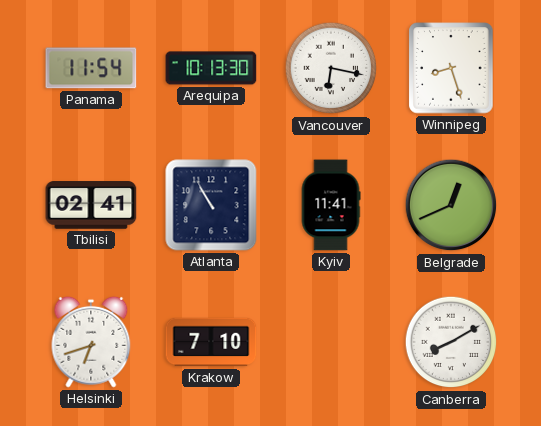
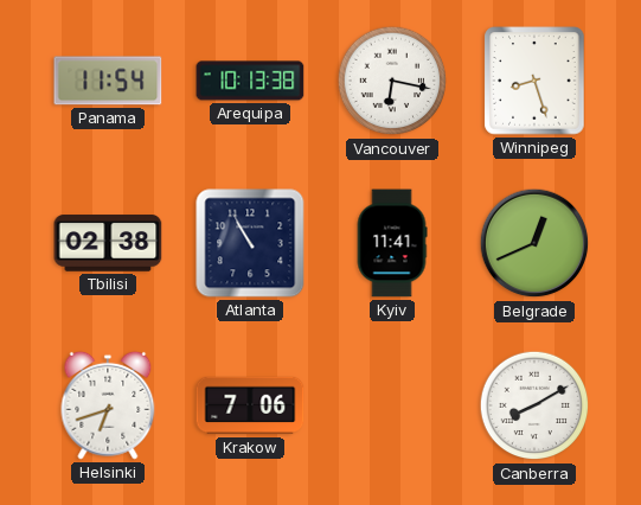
Arequipa: 10:13:30 -> 10:13:38 (250, 81)
Tbilisi: 02:41 -> 02:38 (108, 243)
Krakow: 7:10 -> 7:06 (250, 405)
